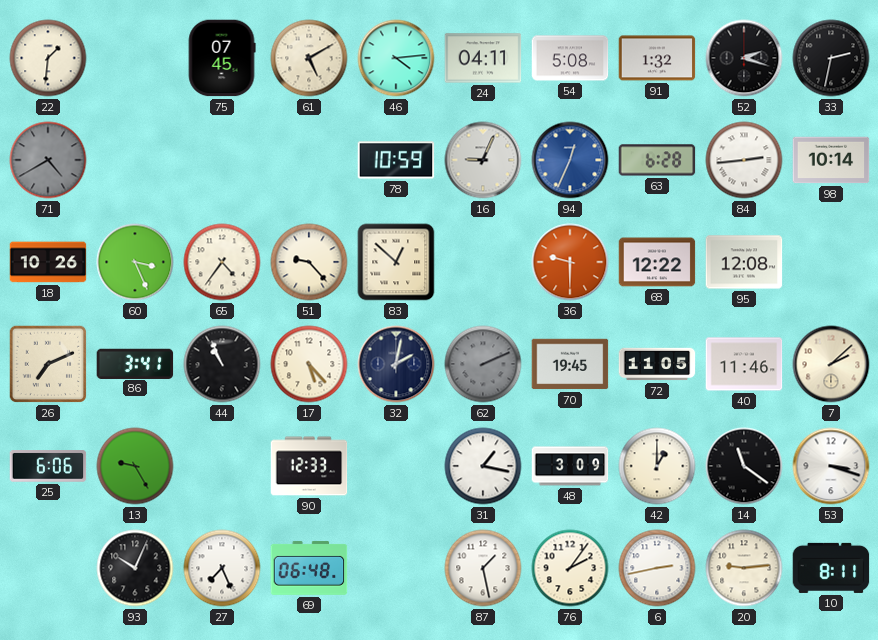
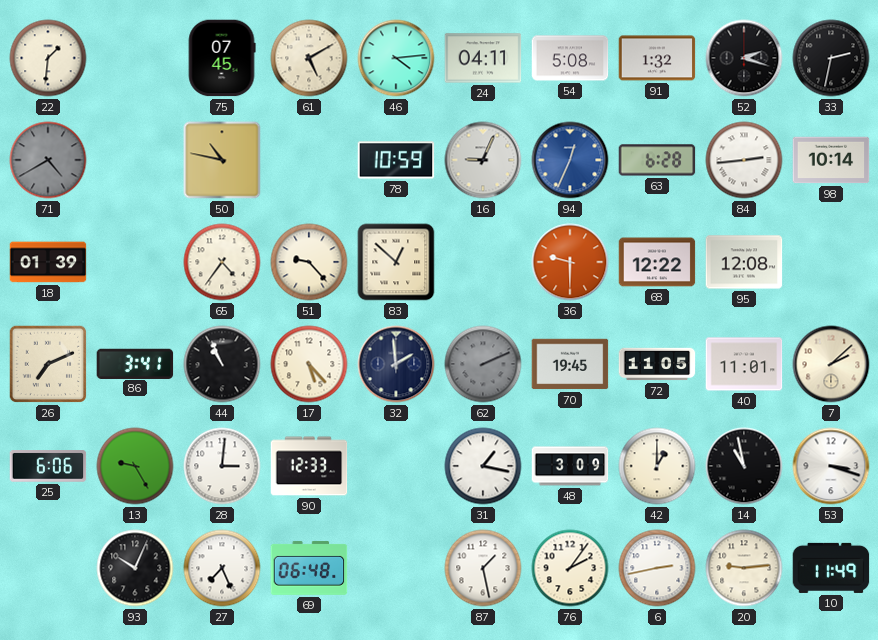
50: none -> 10:47 (222, 160)
18: 10:26 -> 01:39 (48, 262)
60: 3:26 -> none (135, 262)
32: 2:02 -> 1:59 (396, 364)
40: 11:46 -> 11:01 (744, 364)
28: none -> 3:01 (222, 466)
14: 11:21 -> 10:58 (744, 466)
10: 8:11 -> 11:49 (831, 568)
